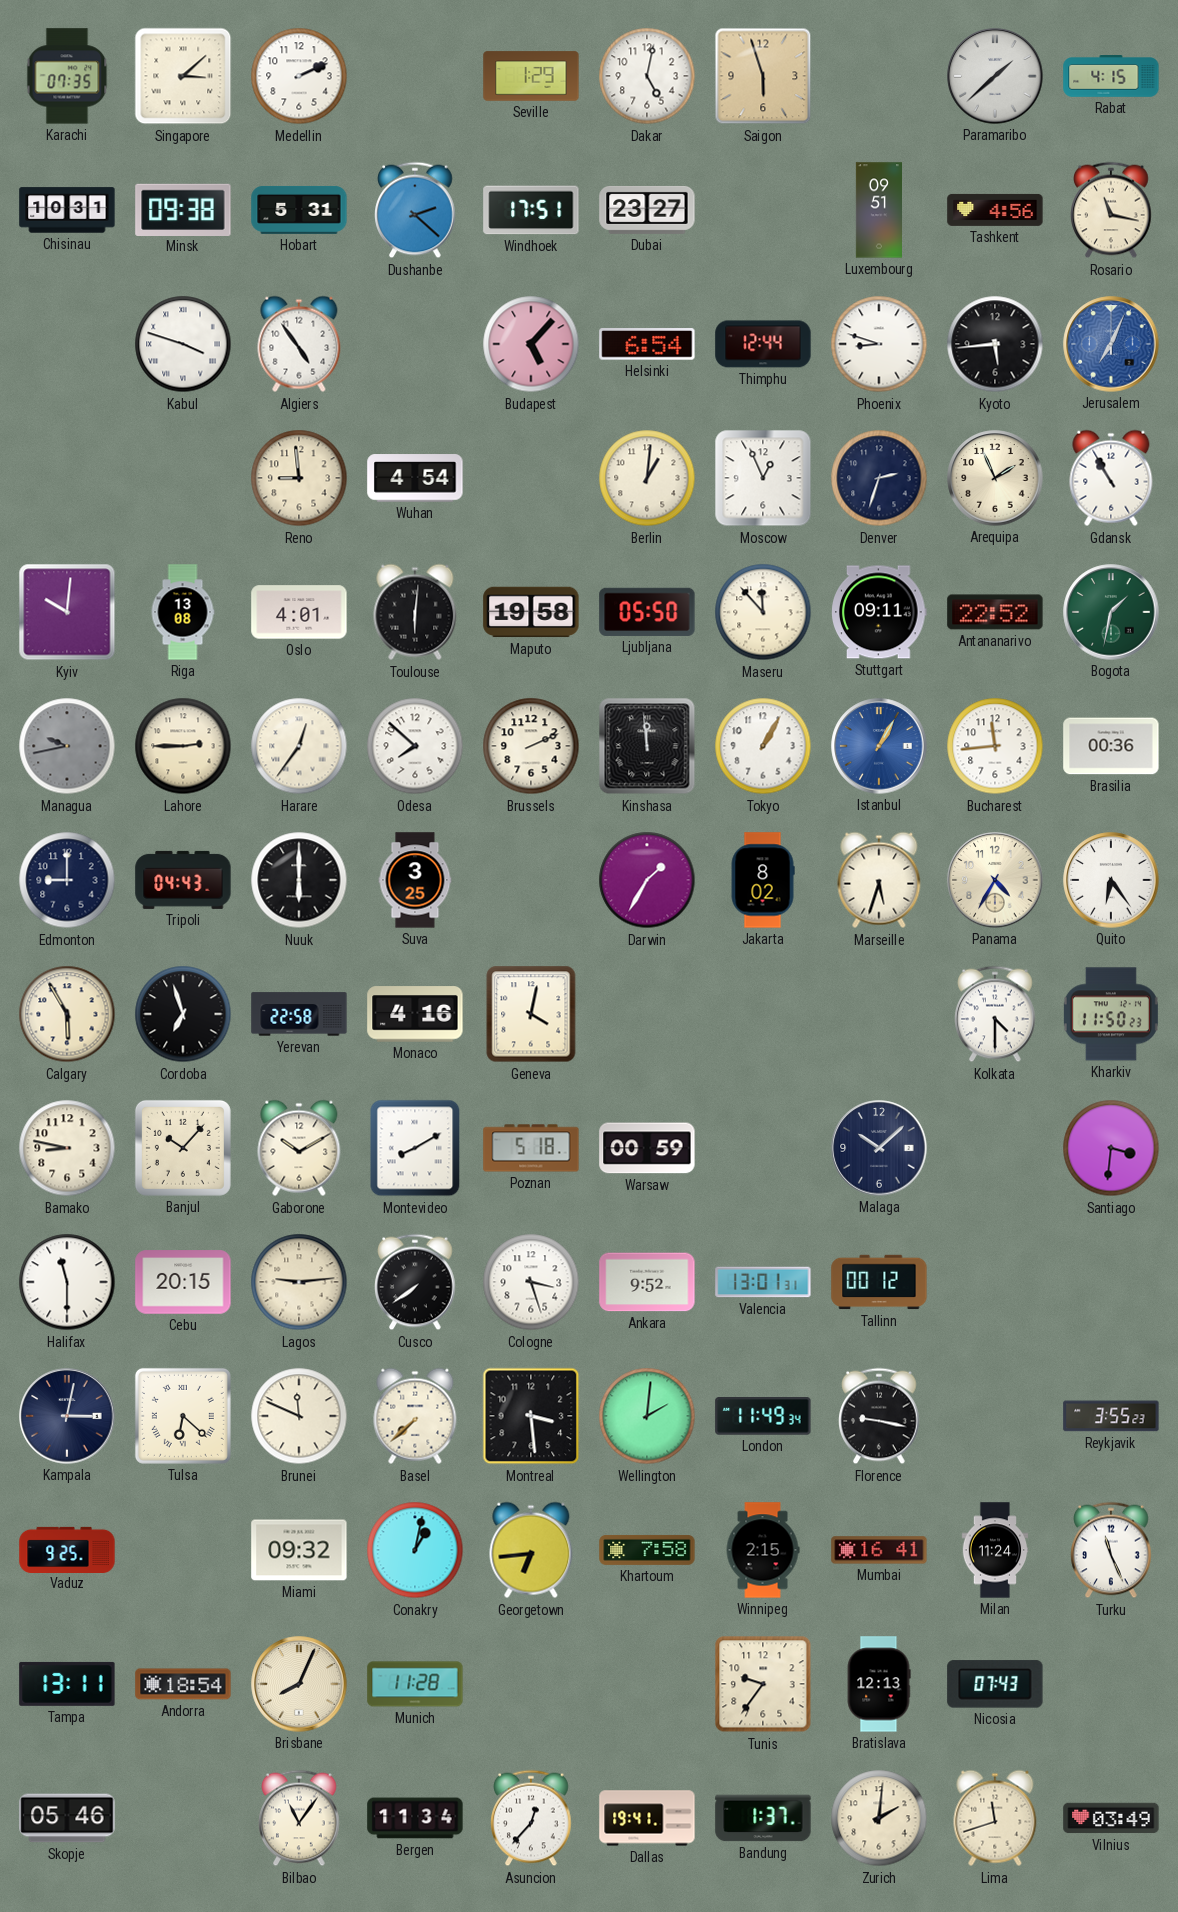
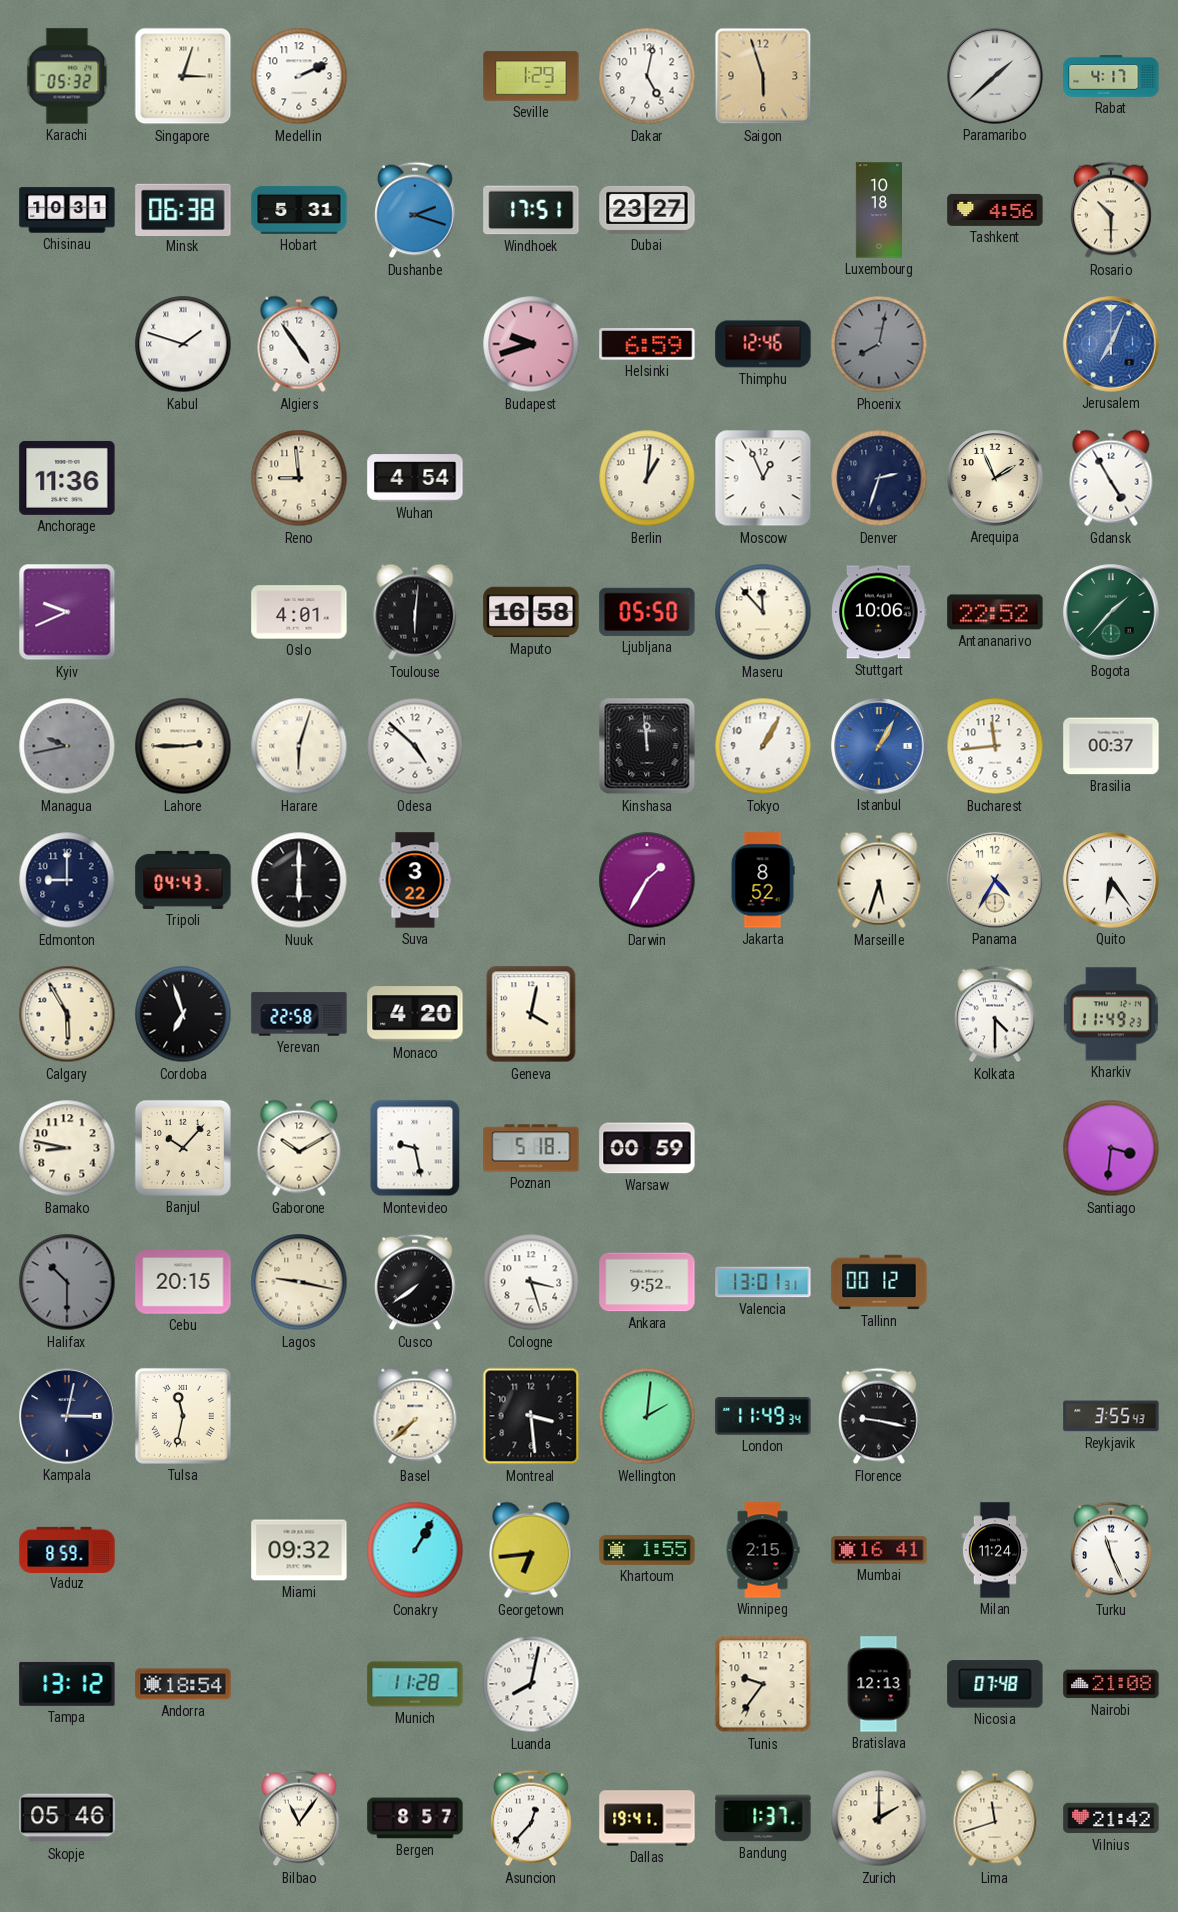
Karachi: 07:35 -> 05:32 (67, 76)
Singapore: 3:08 -> 3:03 (183, 76)
Rabat: 4:15 -> 4:17 (1111, 76)
Minsk: 09:38 -> 06:38 (183, 209)
Dushanbe: 2:22 -> 2:18 (415, 210)
Luxembourg: 09:51 -> 10:18 (879, 210)
Rosario: 11:17 -> 10:30 (1111, 210)
Kabul: 3:48 -> 1:48 (183, 344)
Budapest: 5:07 -> 9:42 (531, 344)
Helsinki: 6:54 -> 6:59 (647, 344)
Thimphu: 12:44 -> 12:46 (763, 344)
Phoenix: 8:48 -> 8:02 (879, 344)
Phoenix dial: white -> grey (879, 344)
Kyoto: 5:44 -> none (995, 344)
Anchorage: none -> 11:36 (67, 478)
Gdansk: 10:55 -> 4:55 (1111, 478)
Kyiv: 10:01 -> 9:41 (67, 612)
Riga: 13:08 -> none (183, 612)
Maputo: 19:58 -> 16:58 (531, 612)
Stuttgart: 09:11 -> 10:06 (879, 612)
Bogota: 1:32 -> 1:37 (1111, 612)
Harare: 12:36 -> 6:03 (299, 746)
Odesa: 7:52 -> 4:52 (415, 746)
Brussels: 2:11 -> none (531, 746)
Brasilia: 00:36 -> 00:37 (1111, 746)
Suva: 3:25 -> 3:22 (415, 880)
Jakarta: 8:02 -> 8:52 (763, 880)
Monaco: 4:16 -> 4:20 (415, 1014)
Kharkiv: 11:50 -> 11:49 (1111, 1014)
Montevideo: 8:10 -> 9:28 (415, 1148)
Malaga: 10:08 -> none (879, 1148)
Halifax: 11:30 -> 10:30 (67, 1282)
Halifax dial: white -> grey (67, 1282)
Lagos: 9:14 -> 9:17 (299, 1282)
Tulsa: 6:22 -> 11:32 (183, 1416)
Brunei: 11:49 -> none (299, 1416)
Reykjavik: 3:55:23 -> 3:55:43 (1111, 1416)
Vaduz: 9:25 -> 8:59 (67, 1549)
Conakry: 1:02 -> 1:05 (415, 1550)
Khartoum: 7:58 -> 1:55 (647, 1550)
Tampa: 13:11 -> 13:12 (67, 1684)
Brisbane: 8:04 -> none (299, 1684)
Luanda: none -> 8:02 (531, 1684)
Nicosia: 07:43 -> 07:48 (995, 1684)
Nairobi: none -> 21:08 (1111, 1684)
Bergen: 11:34 -> 8:57 (415, 1818)
Zurich: 2:01 -> 2:00 (879, 1818)
Vilnius: 03:49 -> 21:42 (1111, 1818)
